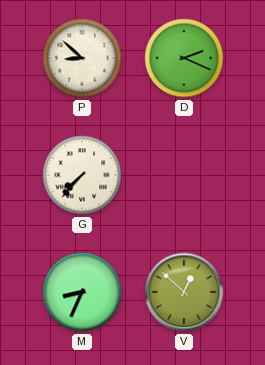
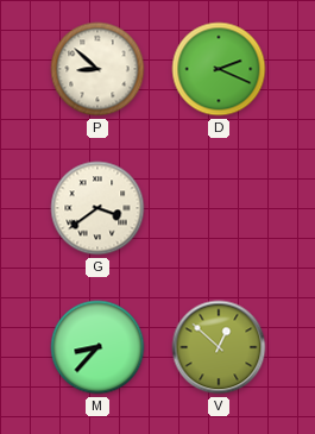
G: 7:37 -> 3:39 (97, 208)
M: 8:34 -> 8:37 (97, 347)
